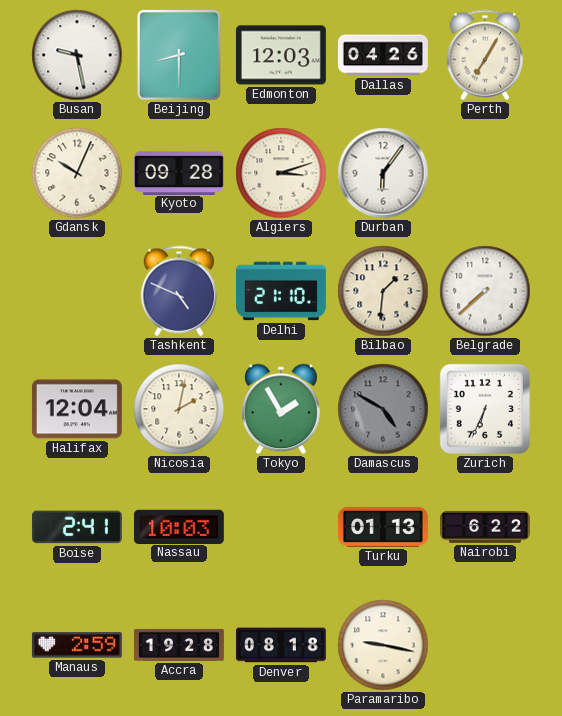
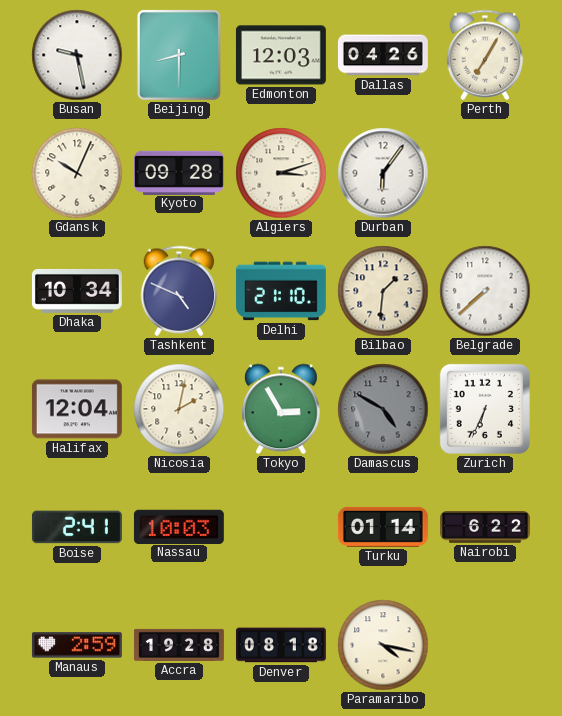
Dhaka: none -> 10:34 (77, 291)
Tokyo: 1:55 -> 2:55 (282, 409)
Turku: 01:13 -> 01:14 (383, 527)
Paramaribo: 9:17 -> 4:17 (383, 645)
